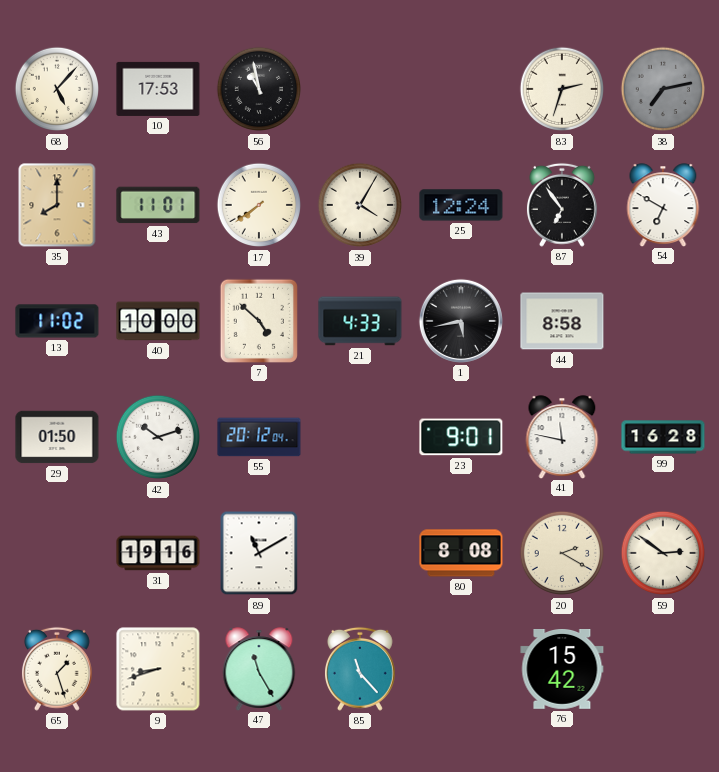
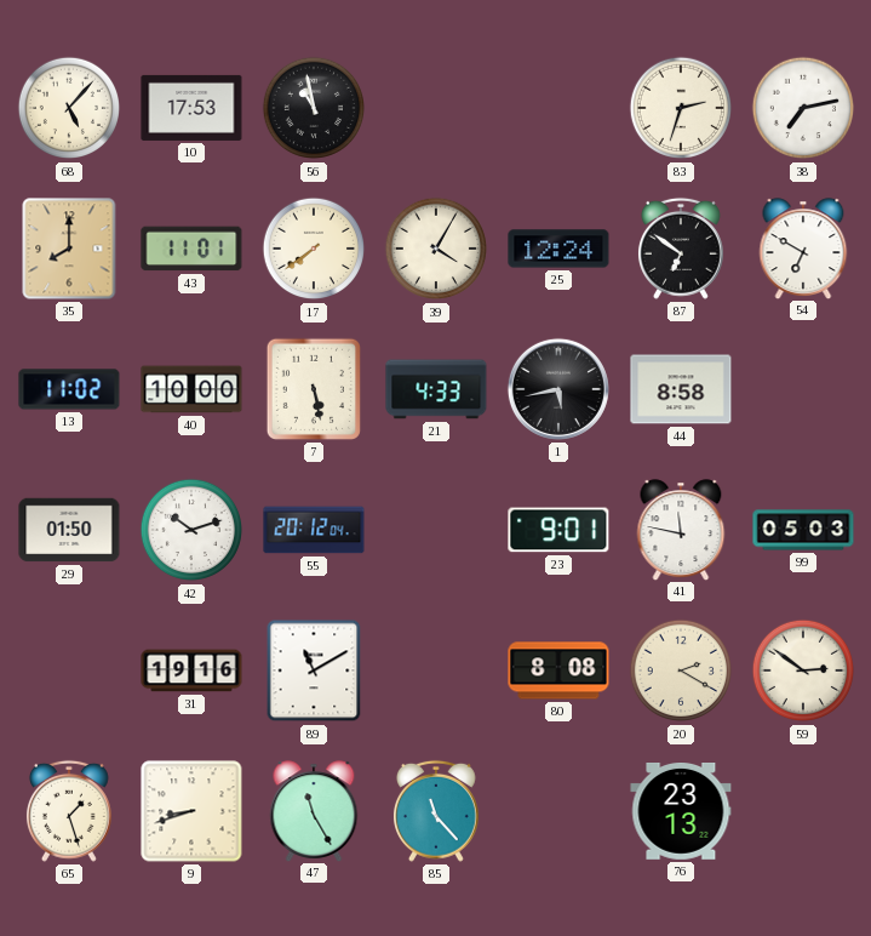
38 dial: grey -> white (803, 108)
87: 6:54 -> 6:51 (681, 249)
7: 4:52 -> 5:28 (314, 389)
99: 16:28 -> 05:03 (803, 530)
76: 15:42 -> 23:13 (681, 812)
